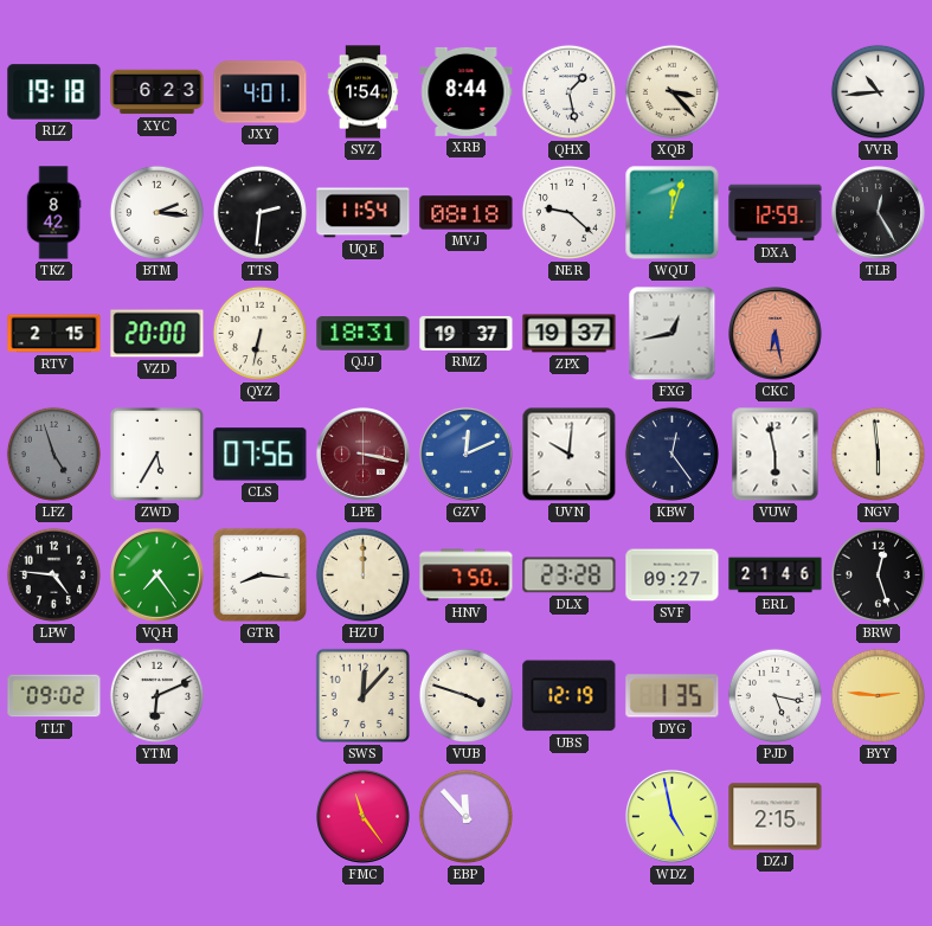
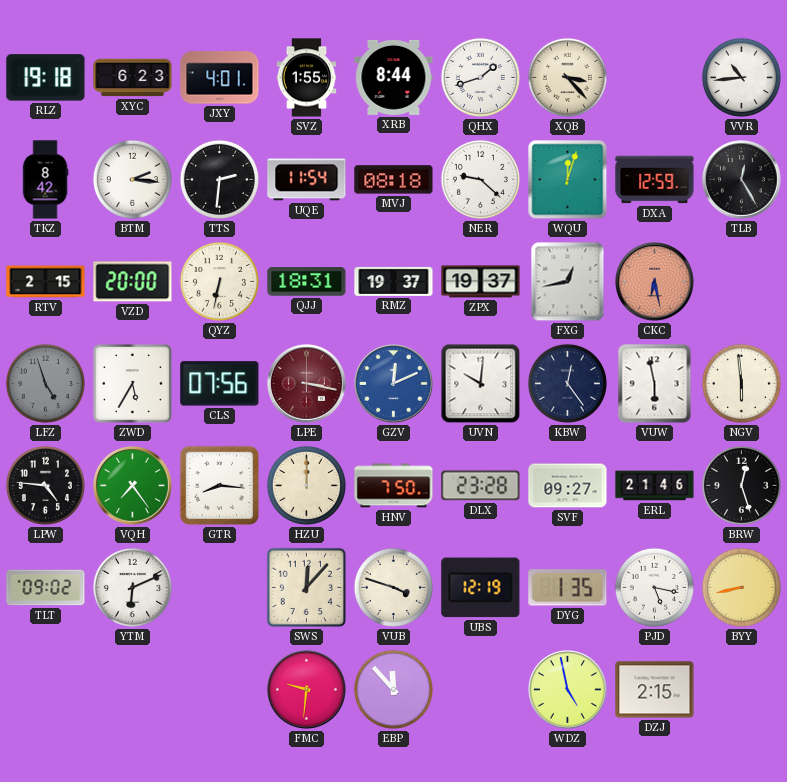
SVZ: 1:54 -> 1:55 (307, 78)
QHX: 1:28 -> 1:42 (480, 77)
BYY: 2:46 -> 8:43 (741, 587)
FMC: 11:24 -> 9:31 (307, 690)
